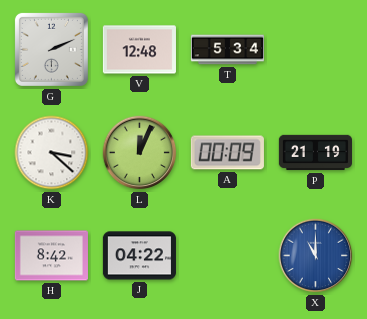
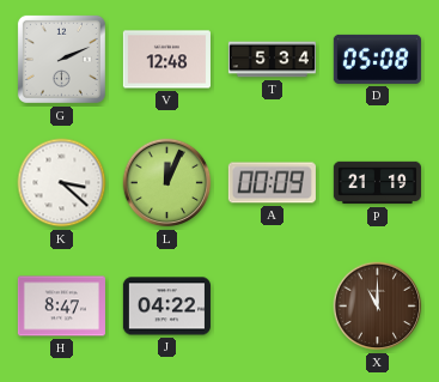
D: none -> 05:08 (377, 59)
H: 8:42 -> 8:47 (61, 307)
X dial: blue -> brown (378, 307)
